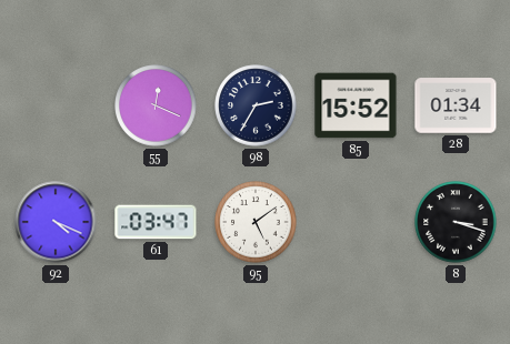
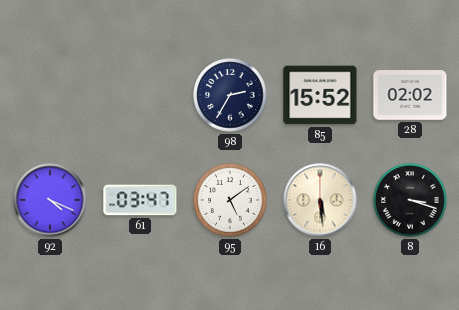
55: 12:19 -> none (156, 105)
28: 01:34 -> 02:02 (410, 95)
16: none -> 5:29 (320, 200)
